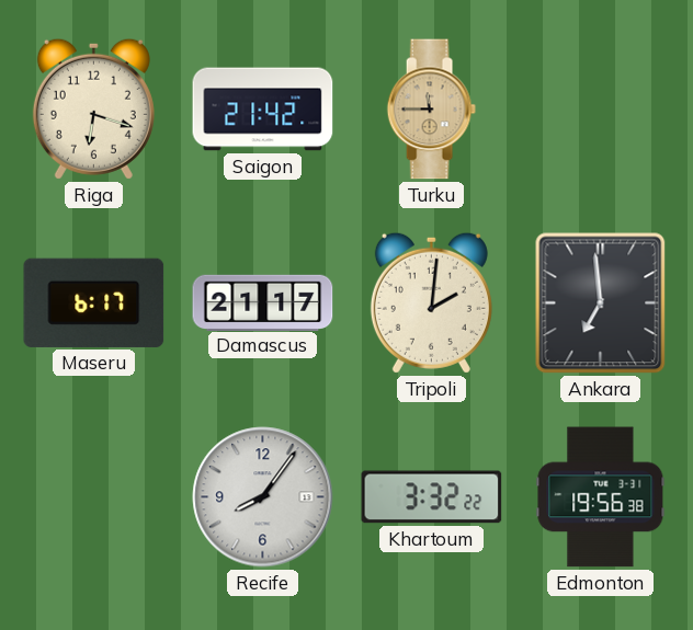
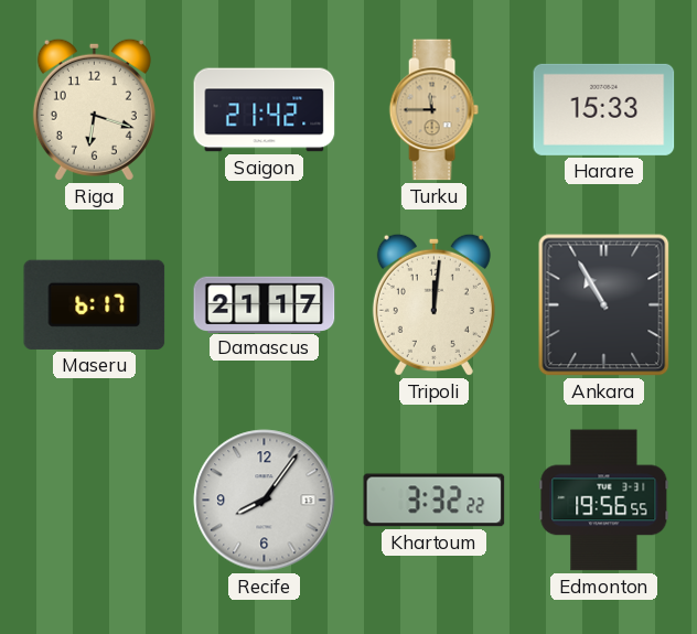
Harare: none -> 15:33 (604, 109)
Tripoli: 2:01 -> 12:01 (433, 304)
Ankara: 6:59 -> 10:55 (604, 305)
Edmonton: 19:56:38 -> 19:56:55 (604, 501)
